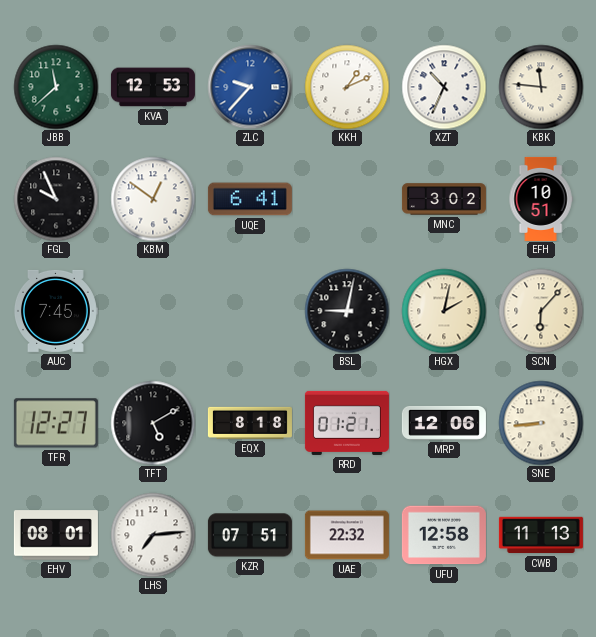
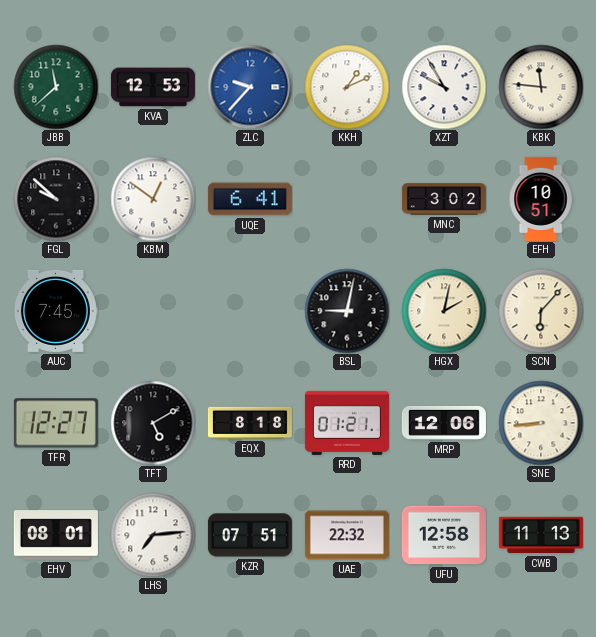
XZT: 10:34 -> 9:55 (444, 87)
FGL: 9:56 -> 9:52 (56, 199)
